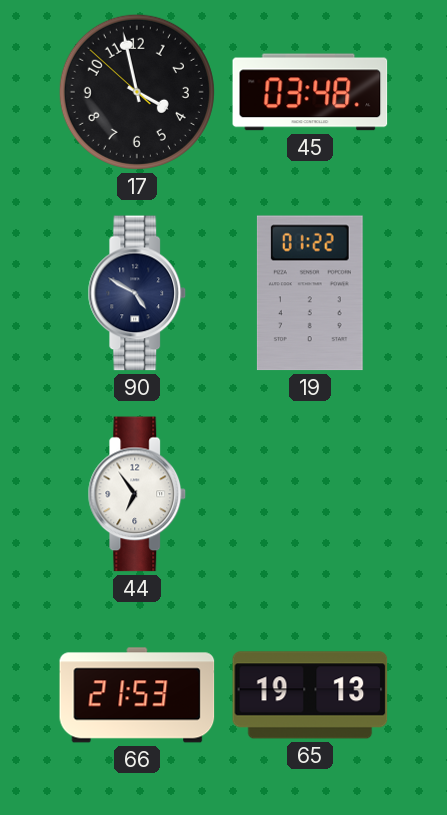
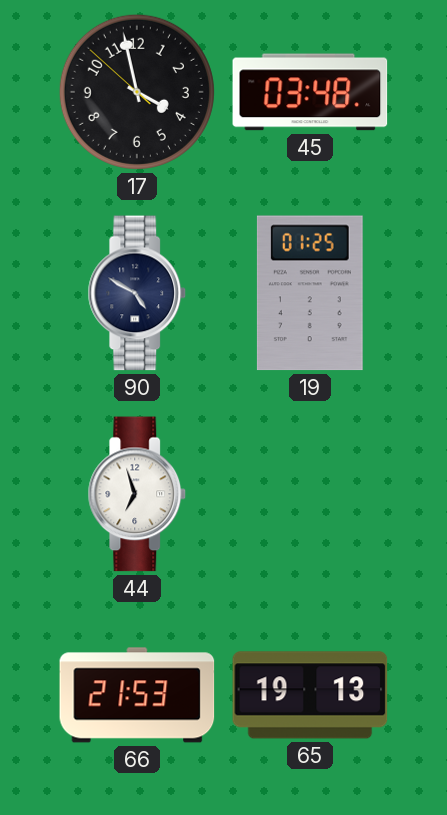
19: 01:22 -> 01:25 (310, 293)
44: 6:54 -> 6:57 (137, 494)
